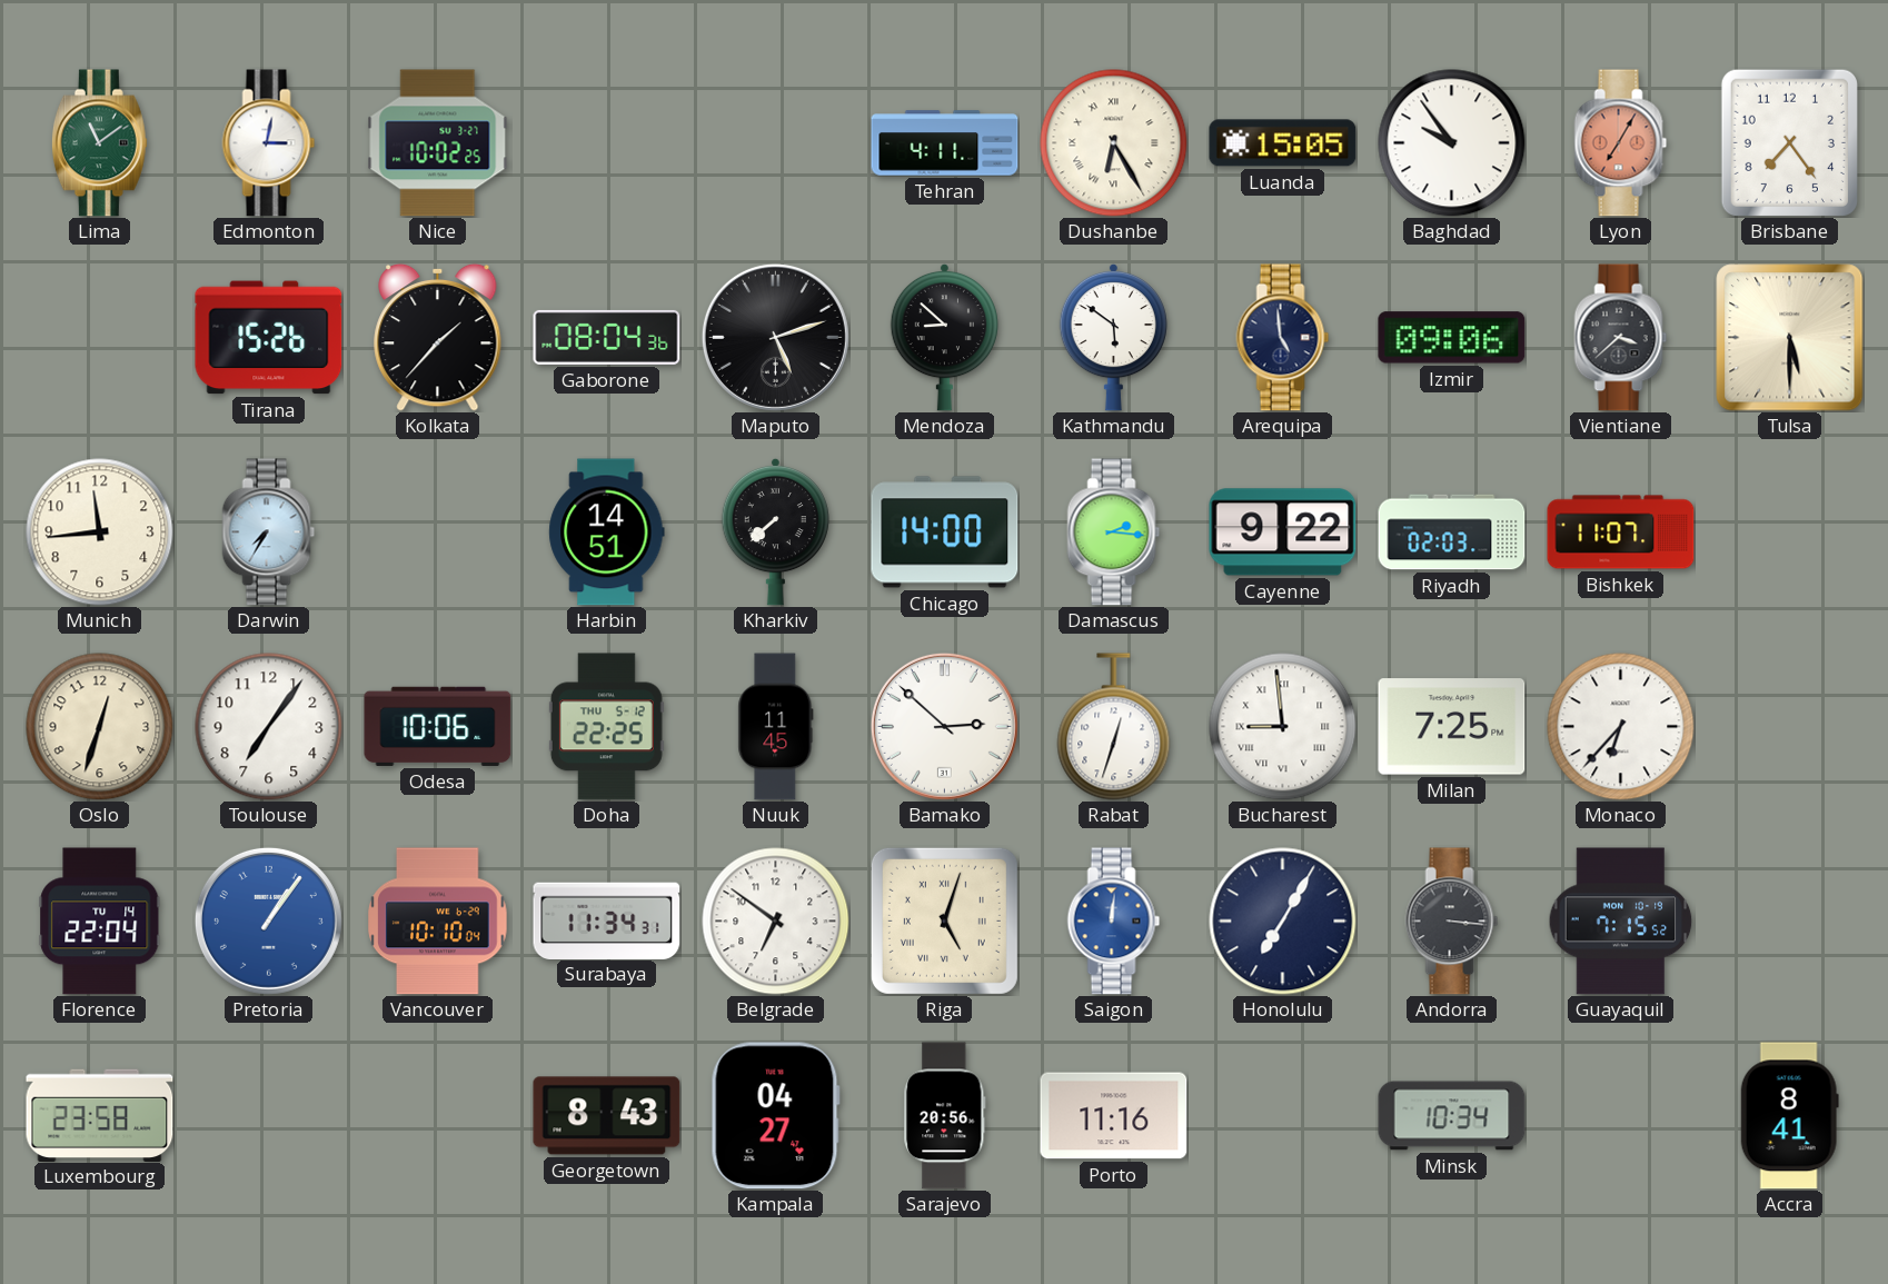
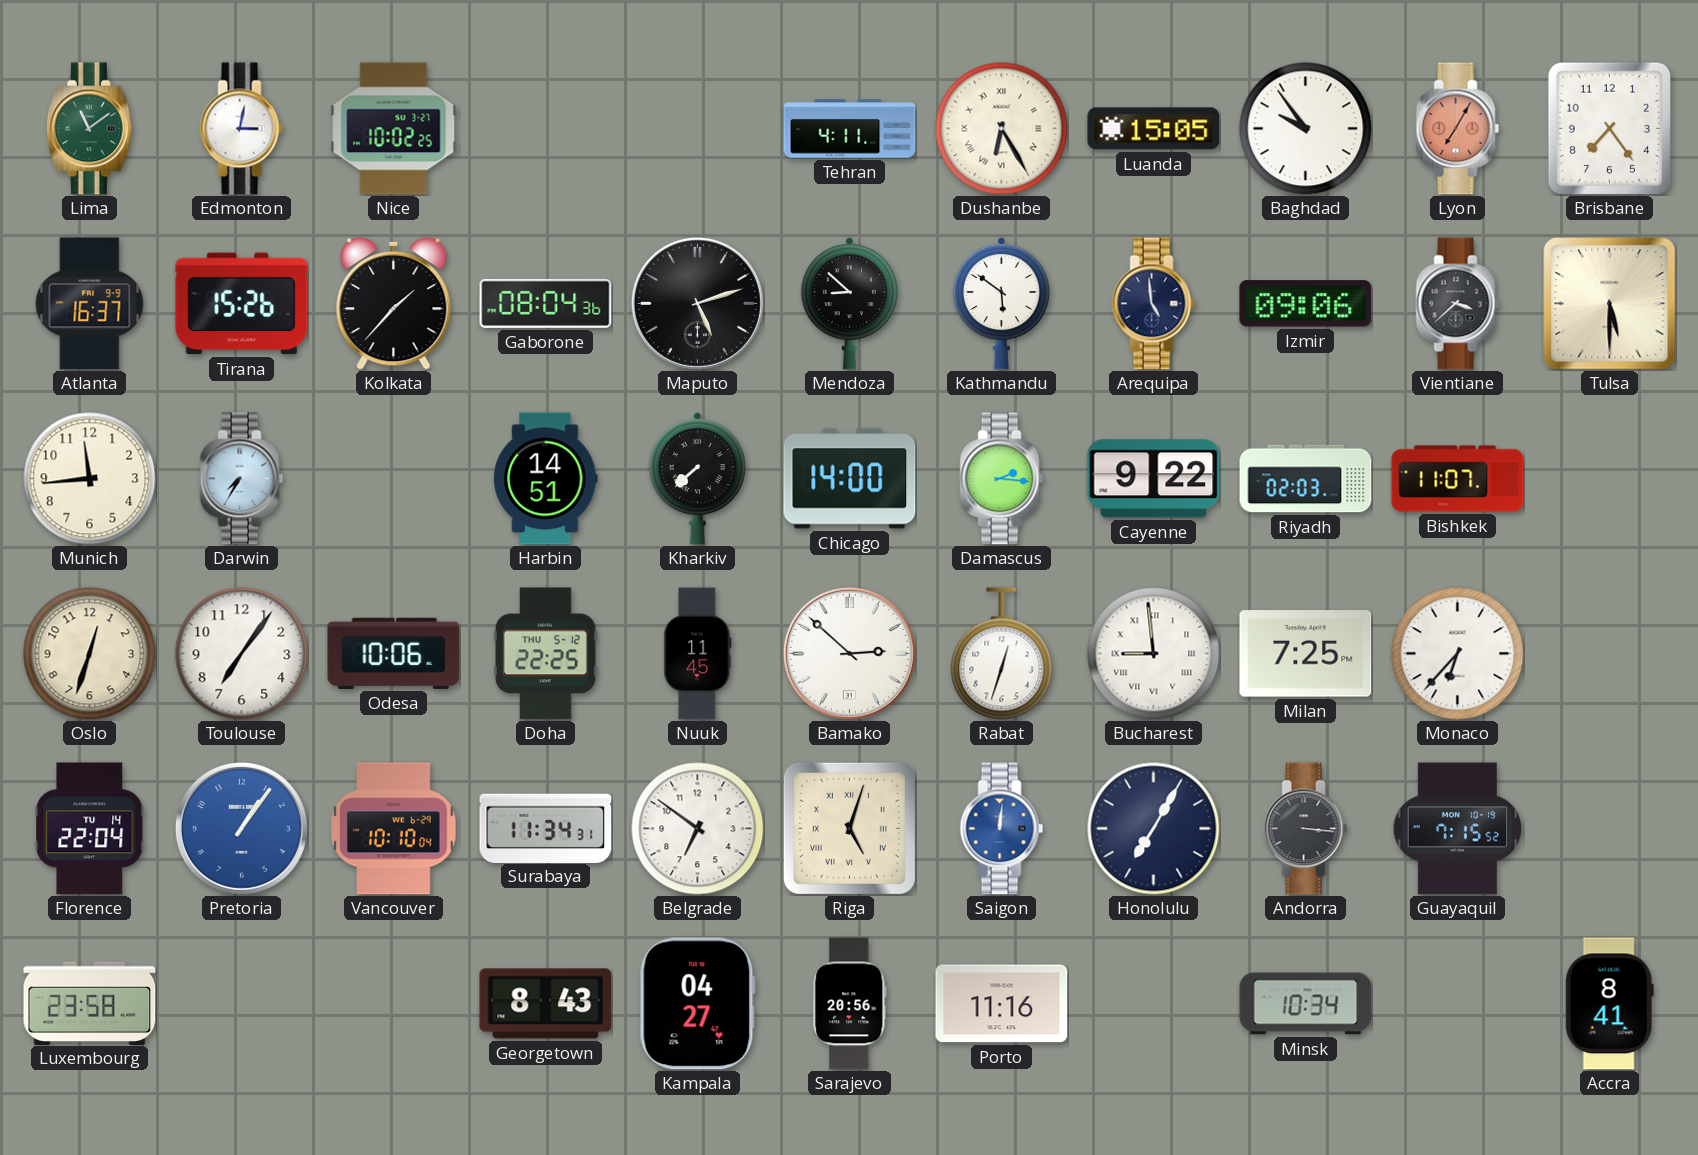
Atlanta: none -> 16:37 (90, 304)
